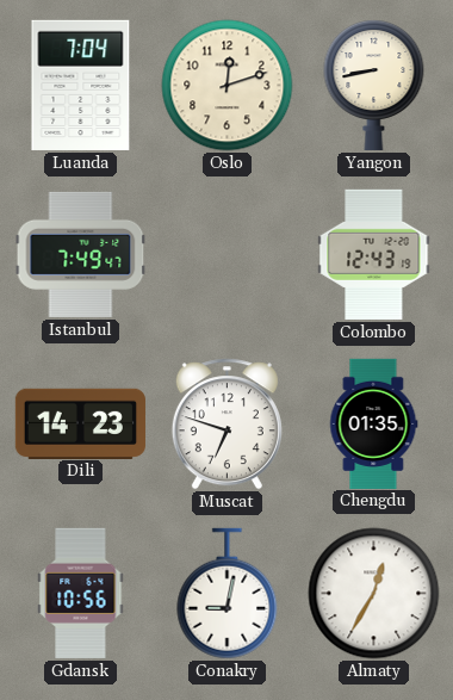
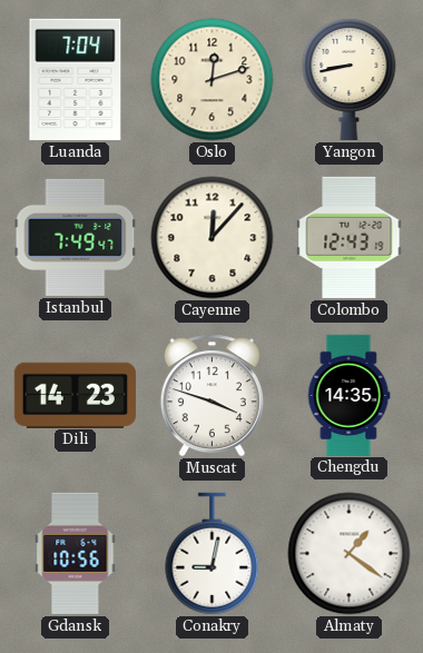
Cayenne: none -> 12:07 (213, 238)
Muscat: 6:48 -> 3:48 (211, 396)
Chengdu: 01:35 -> 14:35 (350, 395)
Almaty: 12:35 -> 1:21 (350, 554)
